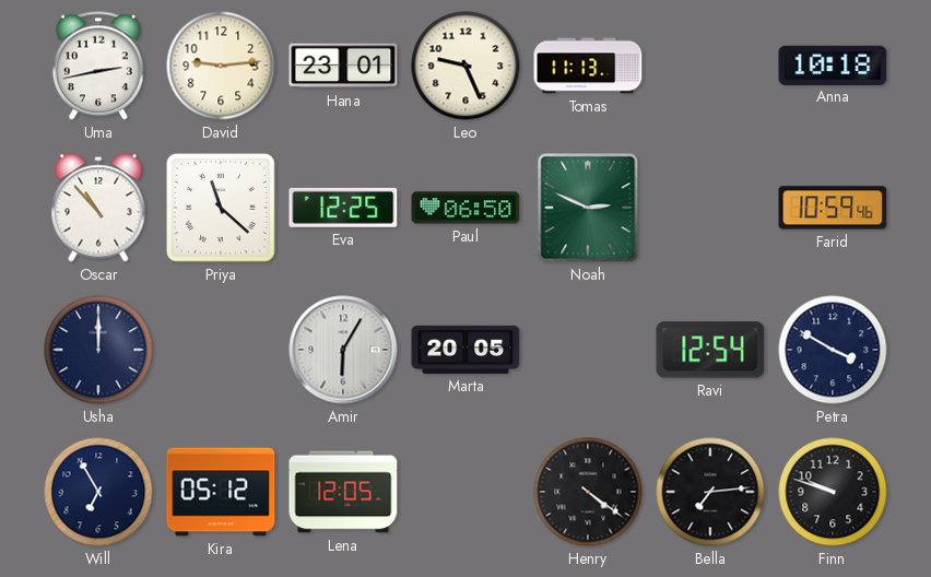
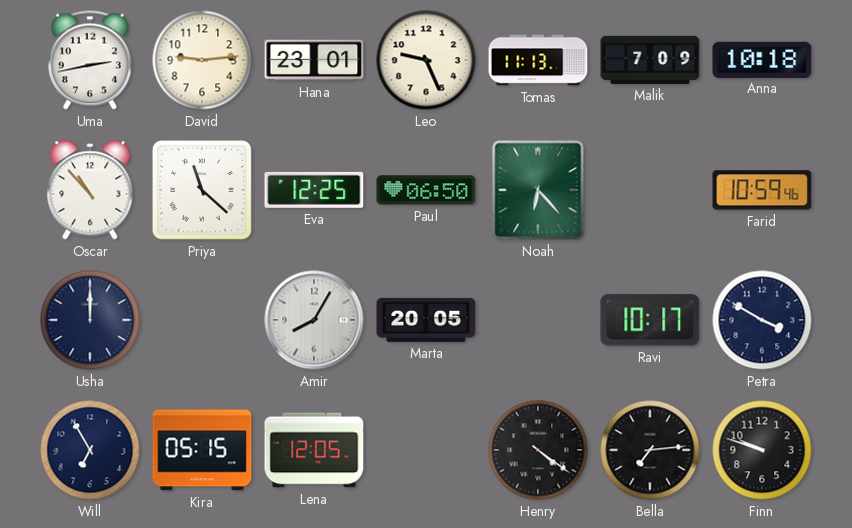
Malik: none -> 7:09 (650, 60)
Noah: 2:49 -> 6:23 (538, 190)
Amir: 6:05 -> 8:05 (314, 320)
Ravi: 12:54 -> 10:17 (650, 320)
Kira: 05:12 -> 05:15 (202, 450)
